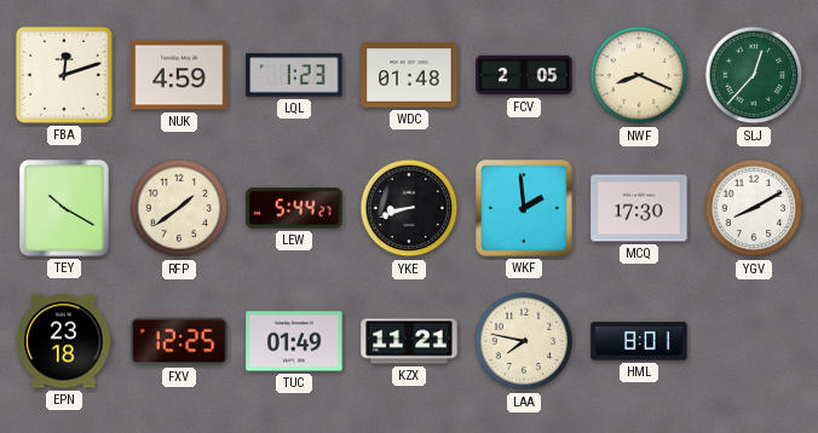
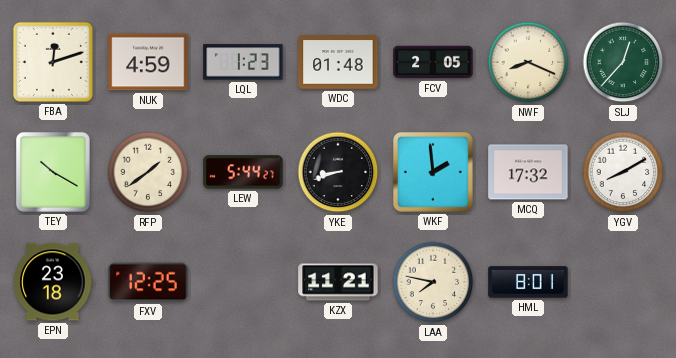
MCQ: 17:30 -> 17:32 (528, 172)
TUC: 01:49 -> none (294, 341)
